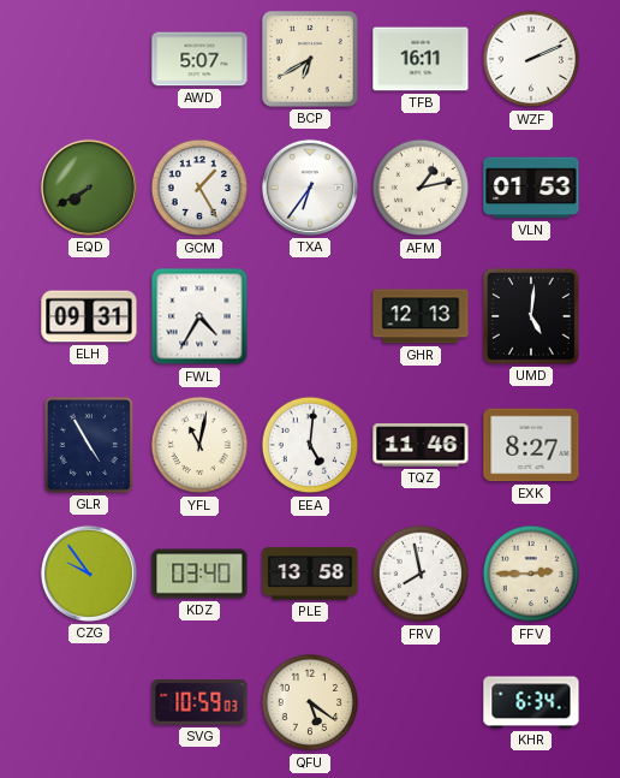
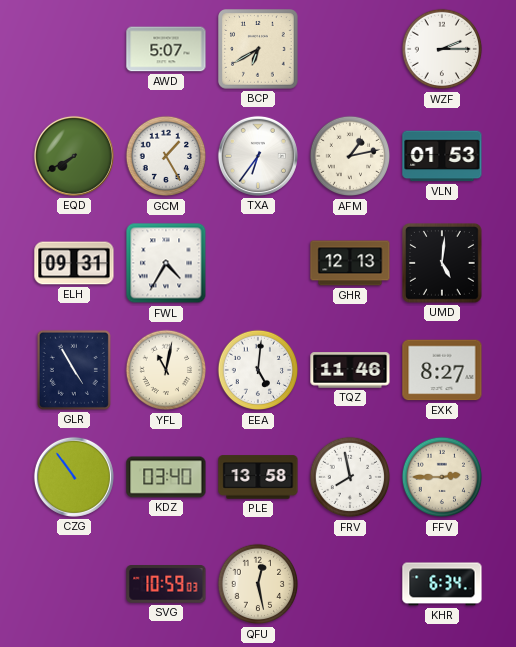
TFB: 16:11 -> none (421, 59)
WZF: 2:11 -> 2:15 (442, 49)
CZG: 9:54 -> 10:54 (74, 477)
QFU: 5:21 -> 12:28 (258, 584)
